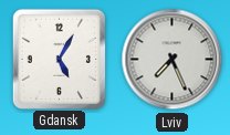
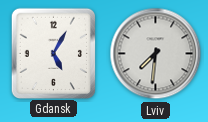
Lviv: 7:26 -> 7:31 (156, 54)
